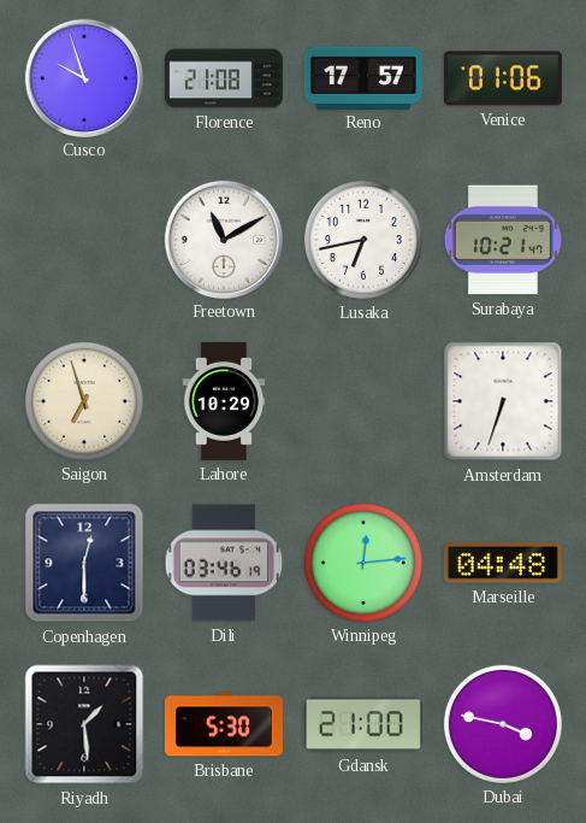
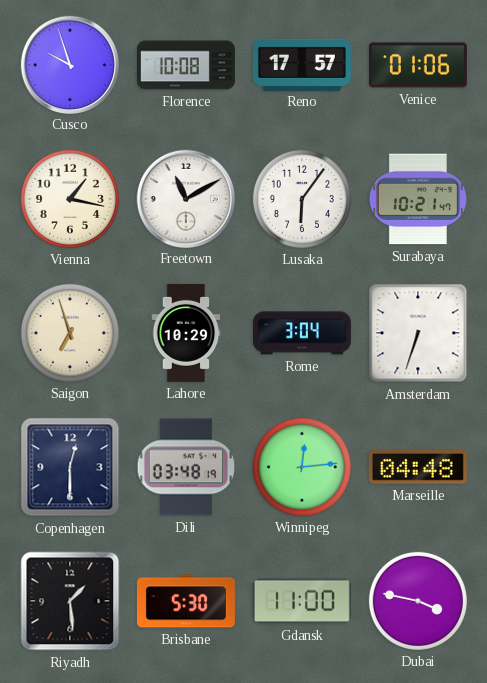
Florence: 21:08 -> 10:08 (186, 65)
Vienna: none -> 1:17 (70, 199)
Lusaka: 6:43 -> 6:06 (302, 199)
Rome: none -> 3:04 (302, 333)
Dili: 03:46 -> 03:48 (186, 467)
Gdansk: 21:00 -> 11:00 (302, 601)
